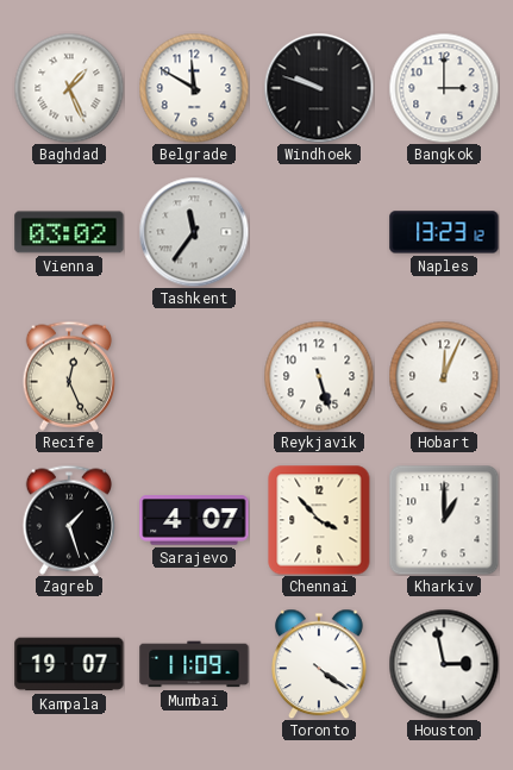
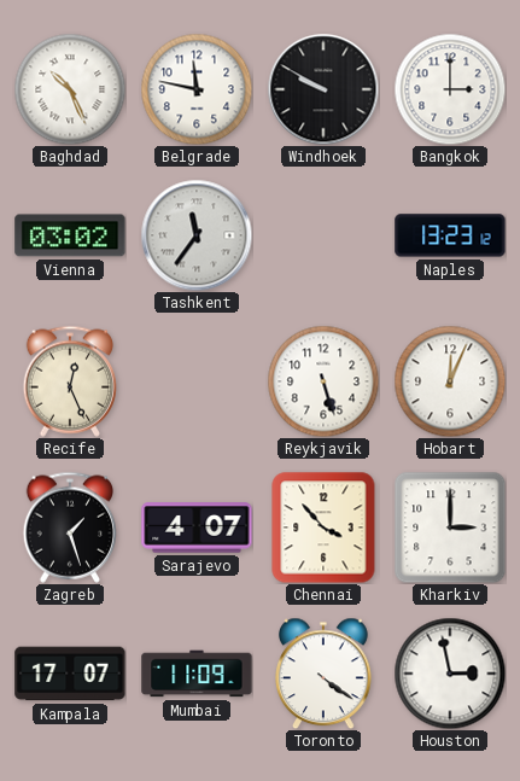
Baghdad: 1:26 -> 10:26 (70, 89)
Belgrade: 11:50 -> 11:47 (197, 89)
Windhoek: 9:48 -> 9:50 (323, 89)
Kharkiv: 1:00 -> 3:00 (450, 528)
Kampala: 19:07 -> 17:07 (70, 674)
